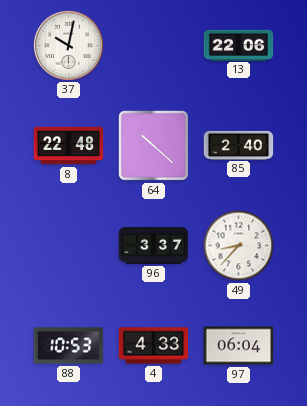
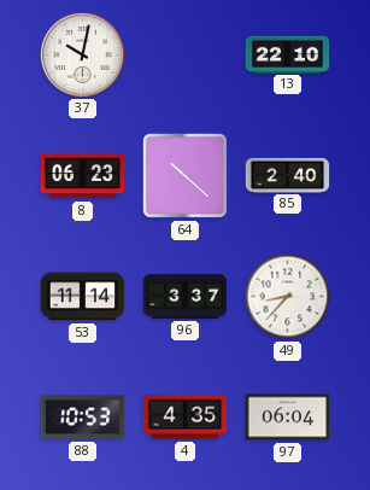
13: 22:06 -> 22:10 (288, 54)
8: 22:48 -> 06:23 (83, 176)
53: none -> 11:14 (83, 297)
4: 4:33 -> 4:35 (186, 418)
